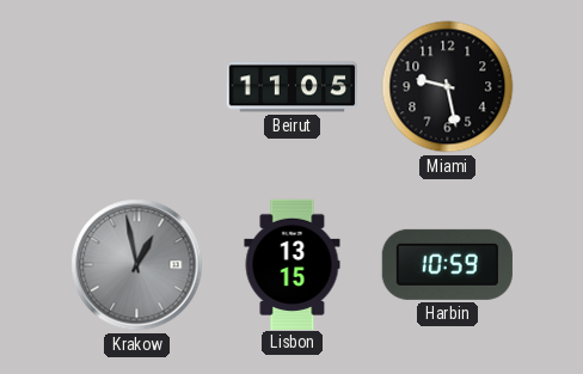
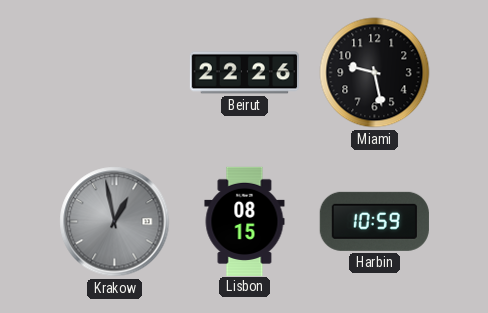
Beirut: 11:05 -> 22:26 (244, 73)
Lisbon: 13:15 -> 08:15 (245, 221)
